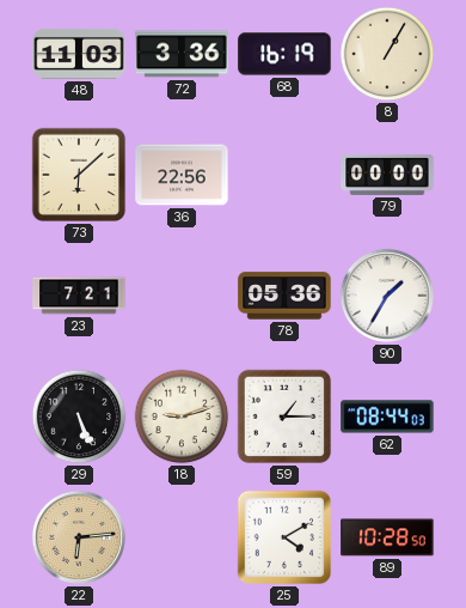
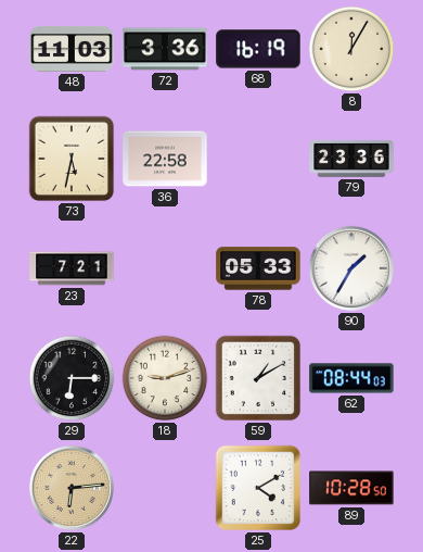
8: 1:05 -> 12:05 (351, 49)
73: 6:08 -> 5:32 (72, 159)
36: 22:56 -> 22:58 (165, 159)
79: 00:00 -> 23:36 (351, 159)
78: 05:36 -> 05:33 (258, 268)
29: 5:26 -> 6:15 (72, 378)
59: 1:15 -> 1:10 (258, 378)
